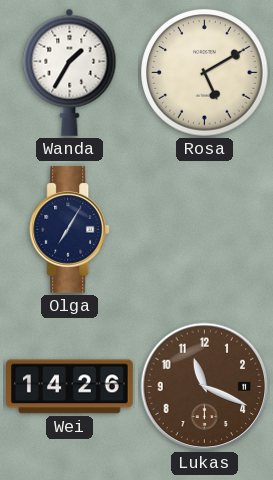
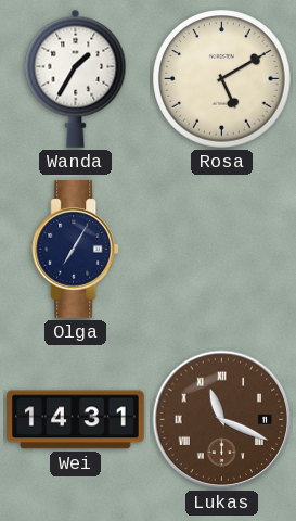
Wei: 14:26 -> 14:31 (76, 420)
Lukas numerals: Arabic -> Roman (222, 420)
